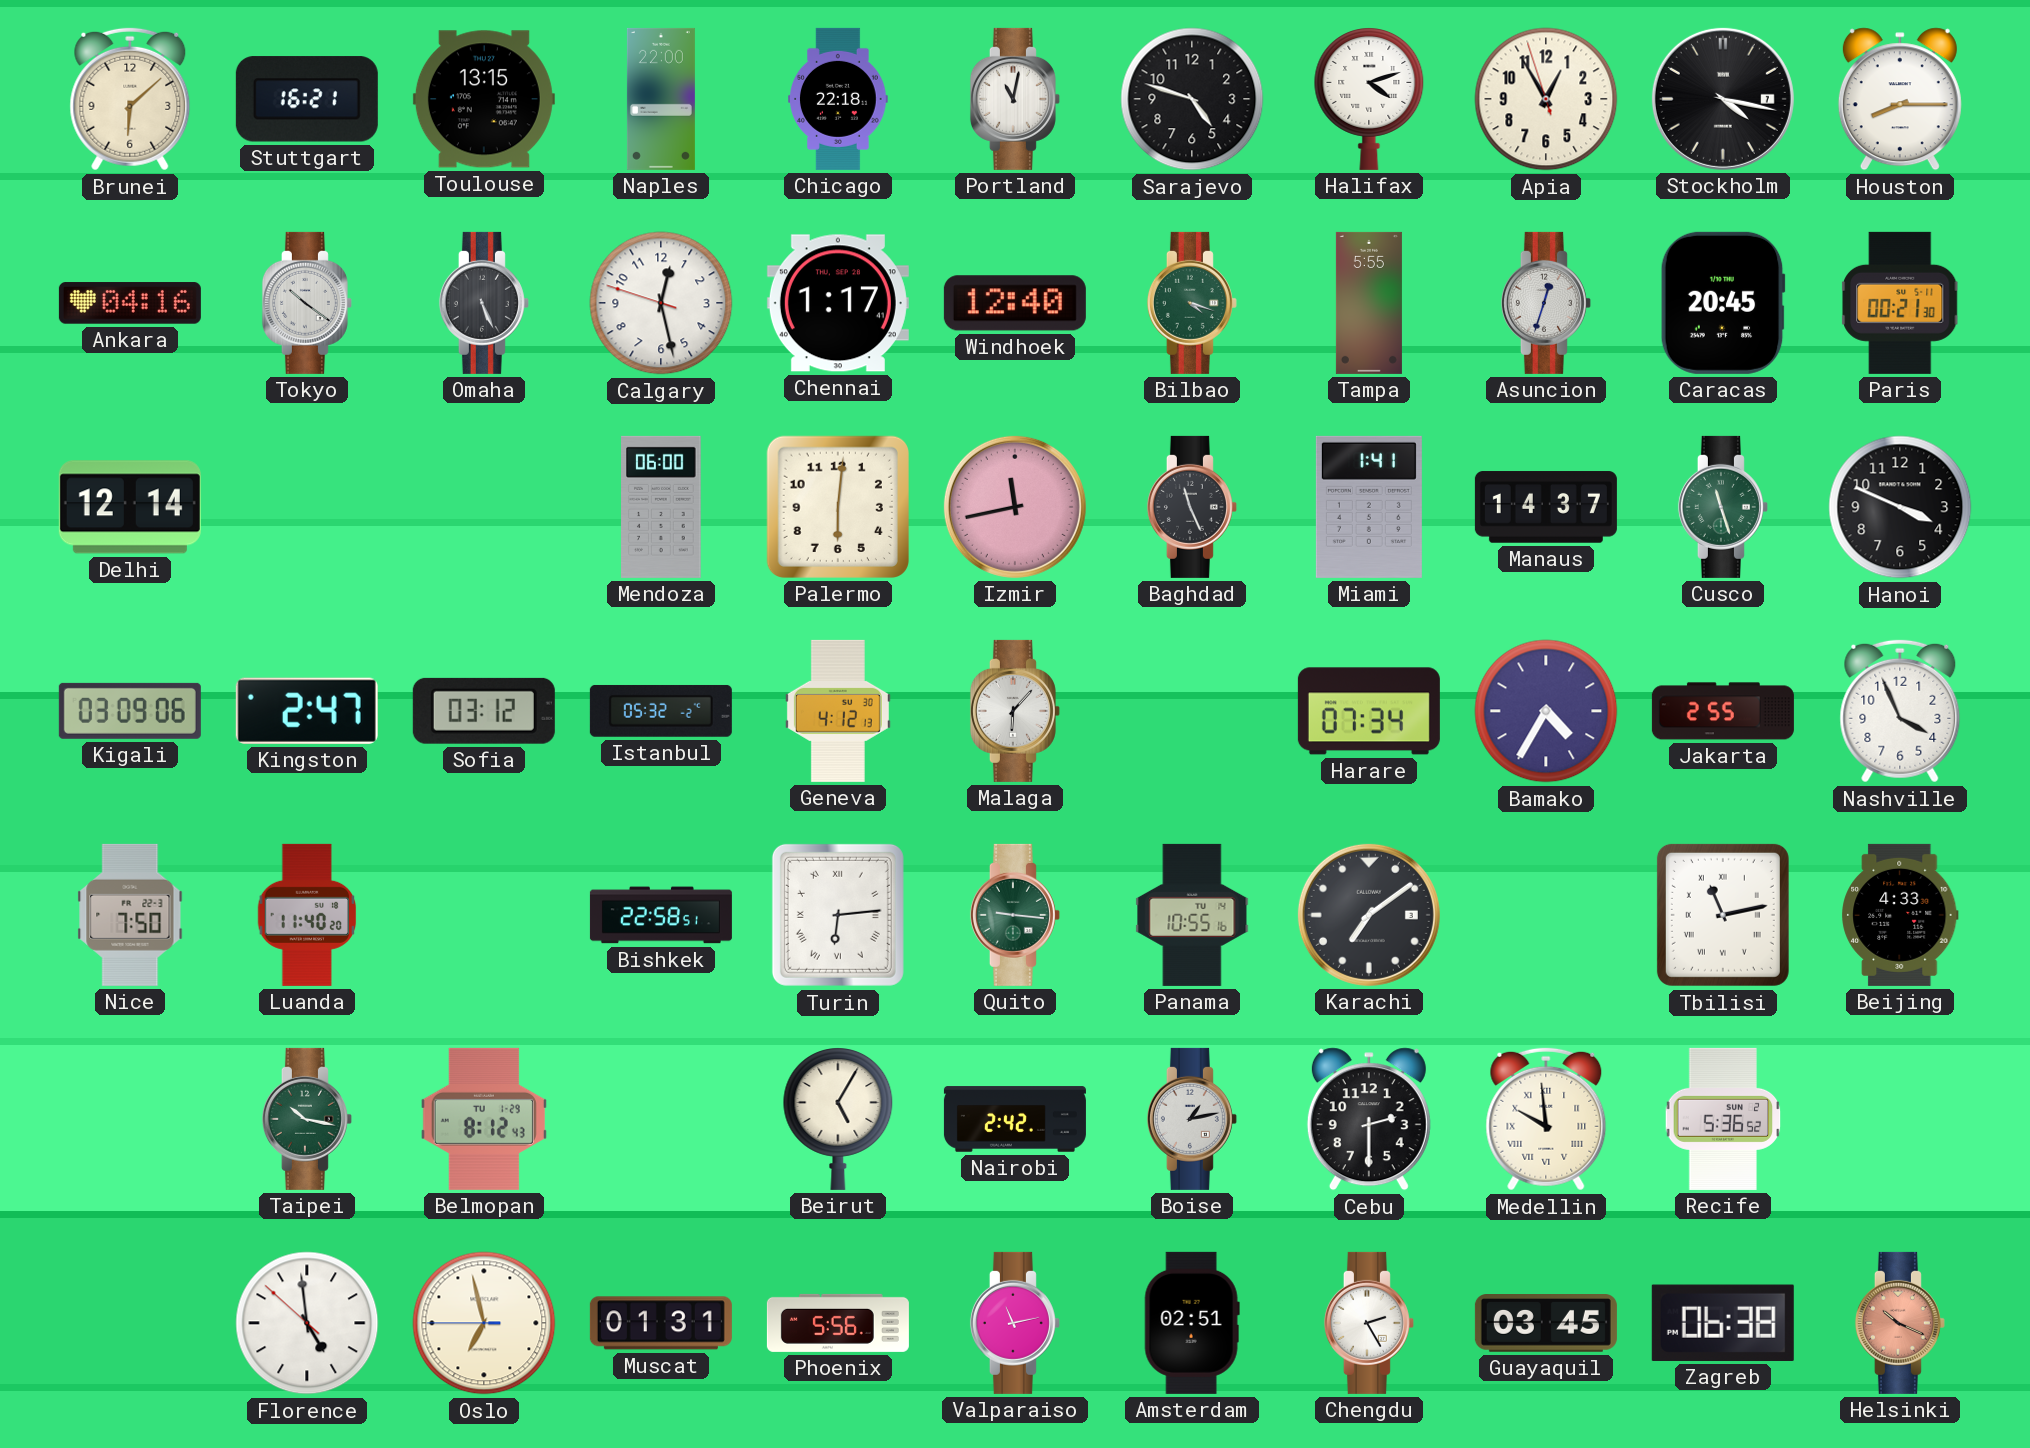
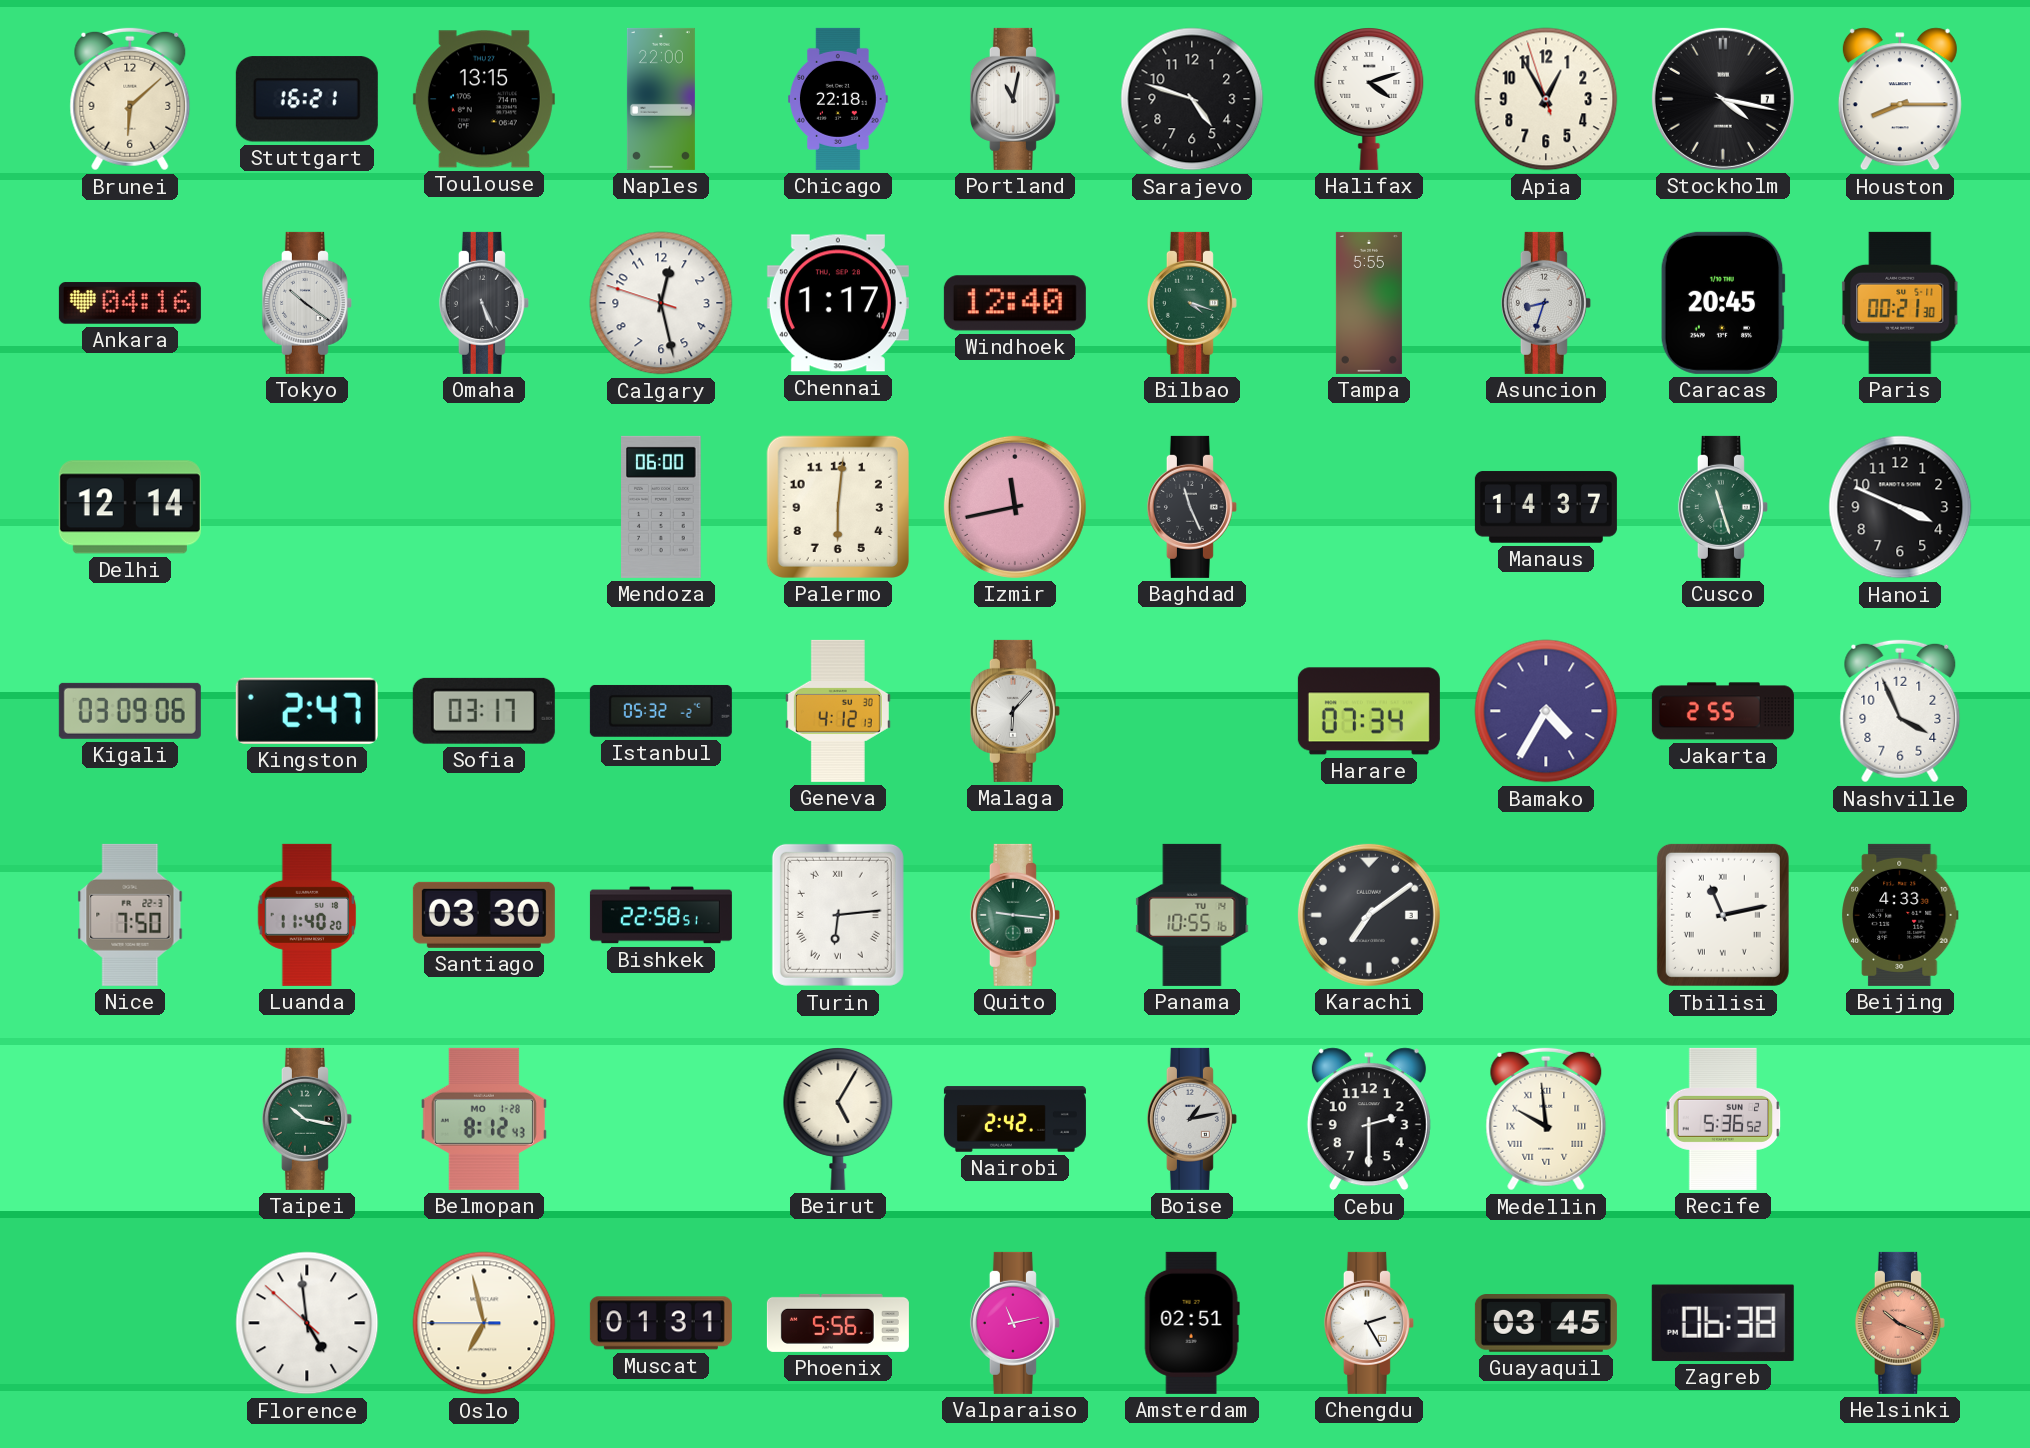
Asuncion: 12:33 -> 8:33 (1546, 303)
Miami: 1:41 -> none (1369, 507)
Sofia: 03:12 -> 03:17 (484, 711)
Santiago: none -> 03:30 (484, 915)
Belmopan date: TU 1-29 -> MO 1-28 (484, 1119)
